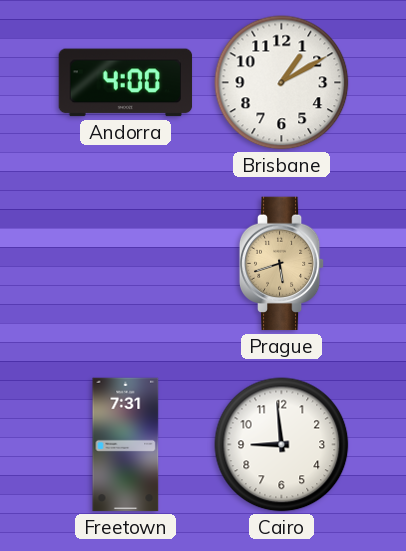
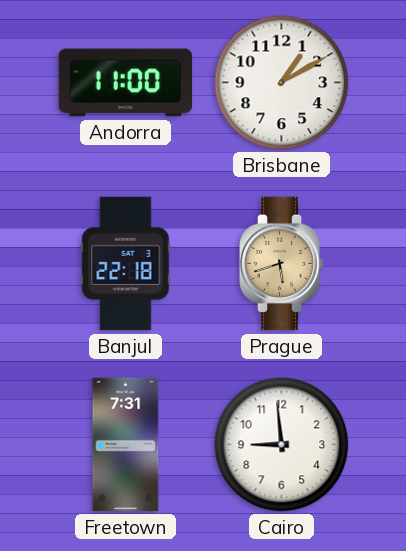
Andorra: 4:00 -> 11:00 (126, 83)
Banjul: none -> 22:18 (126, 264)
